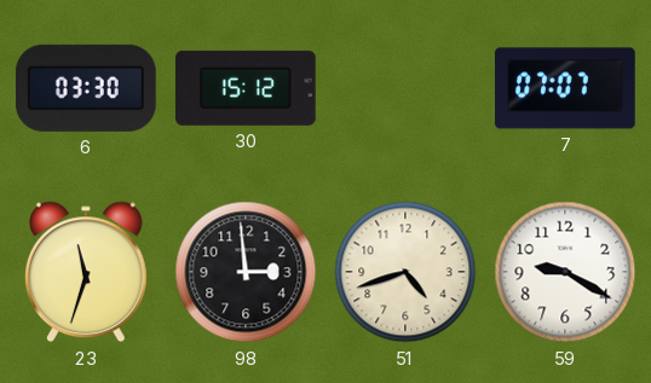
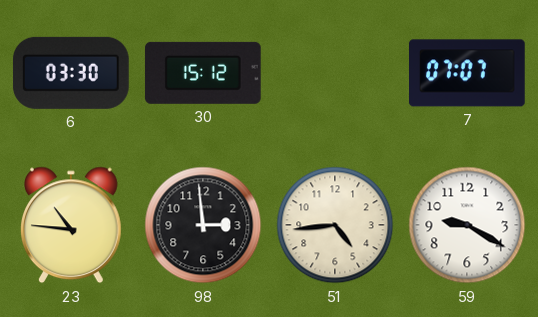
23: 11:33 -> 10:46 (72, 225)
51: 4:42 -> 4:44 (335, 225)
